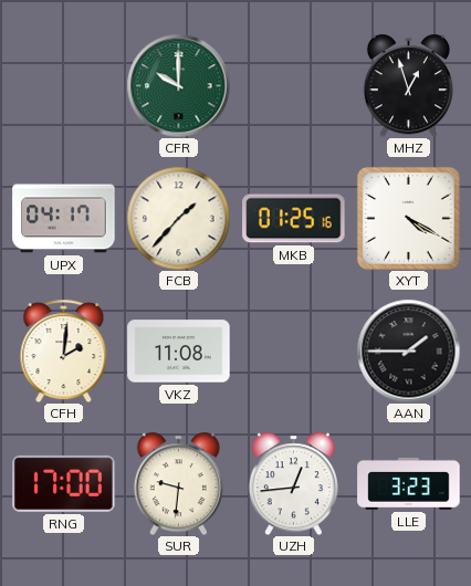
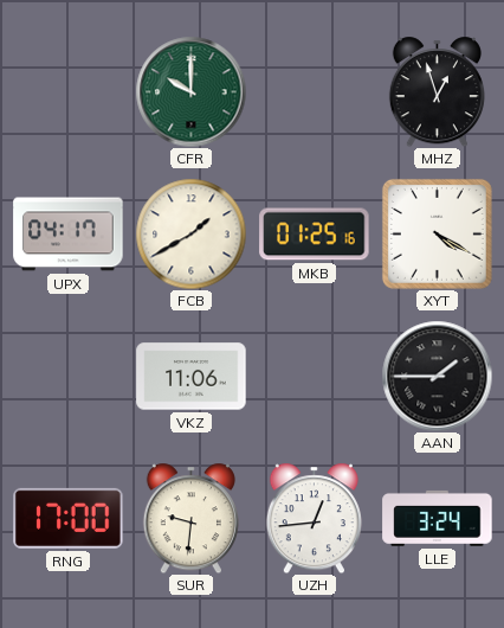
FCB: 1:37 -> 1:40 (190, 233)
CFH: 2:01 -> none (64, 350)
VKZ: 11:08 -> 11:06 (192, 377)
LLE: 3:23 -> 3:24 (438, 518)
